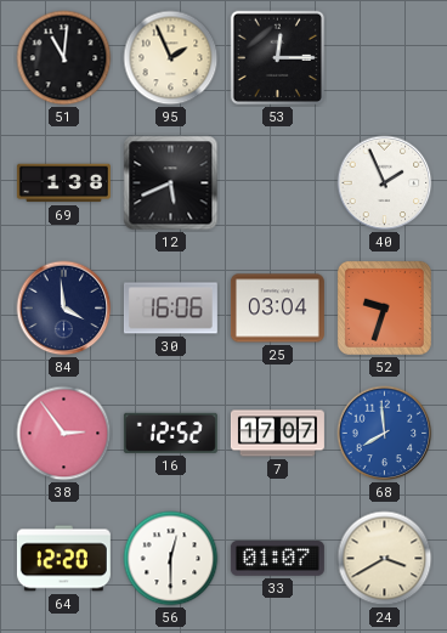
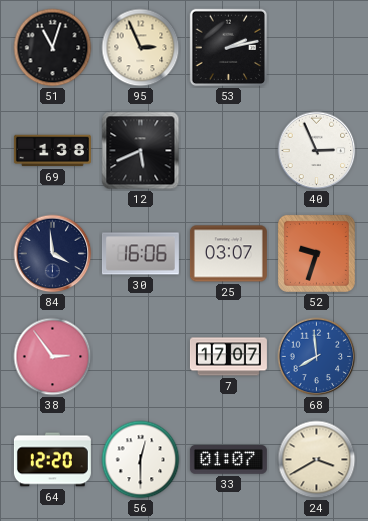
51: 11:01 -> 11:03 (53, 48)
95: 1:56 -> 2:56 (141, 48)
53: 12:15 -> 2:13 (229, 48)
40: 1:56 -> 2:56 (317, 151)
25: 03:04 -> 03:07 (228, 254)
16: 12:52 -> none (170, 433)
